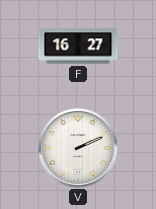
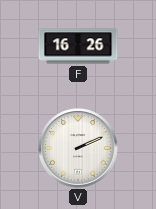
F: 16:27 -> 16:26 (78, 46)
